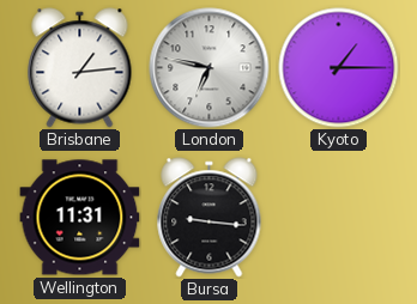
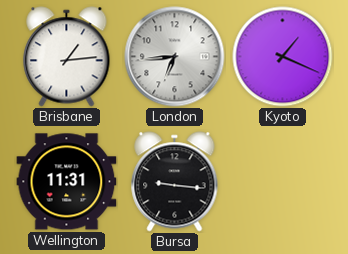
London: 6:47 -> 6:44 (175, 57)
Kyoto: 1:15 -> 1:19 (283, 57)
